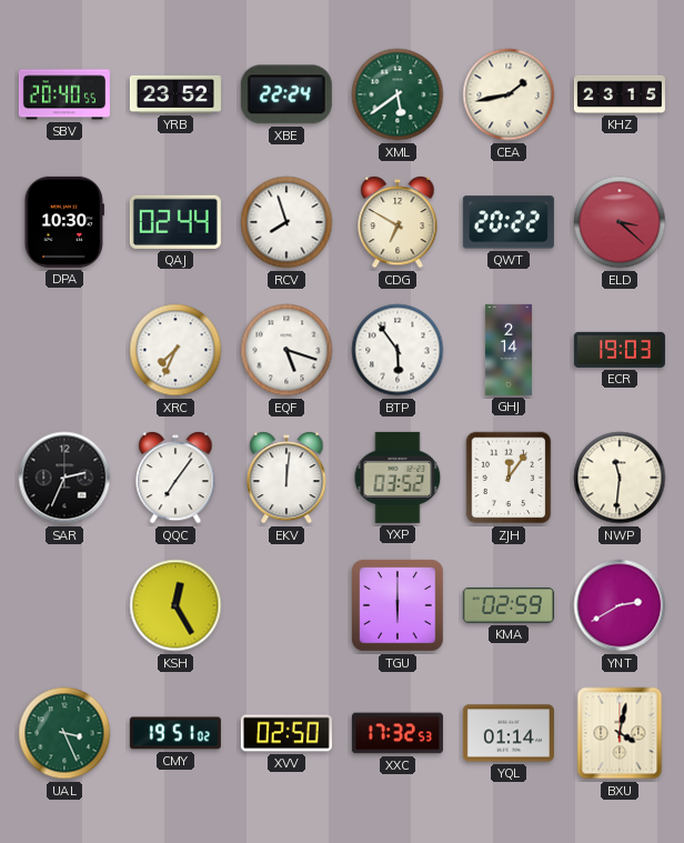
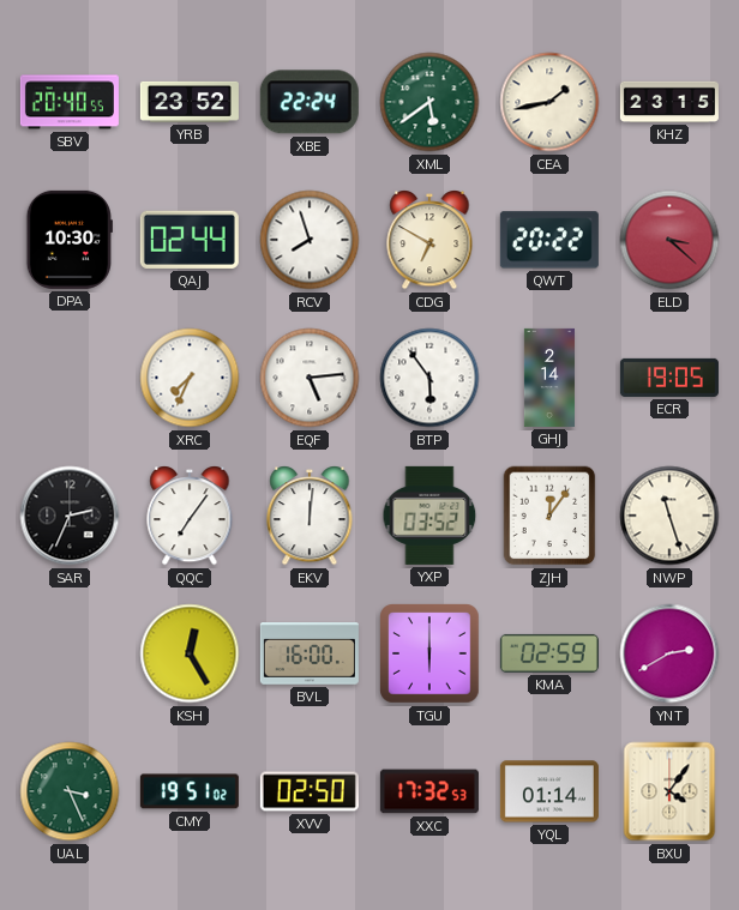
EQF: 5:18 -> 5:14 (310, 378)
ECR: 19:03 -> 19:05 (669, 378)
NWP: 11:31 -> 11:27 (669, 516)
BVL: none -> 16:00 (310, 655)
BXU: 4:02 -> 4:06 (669, 791)
